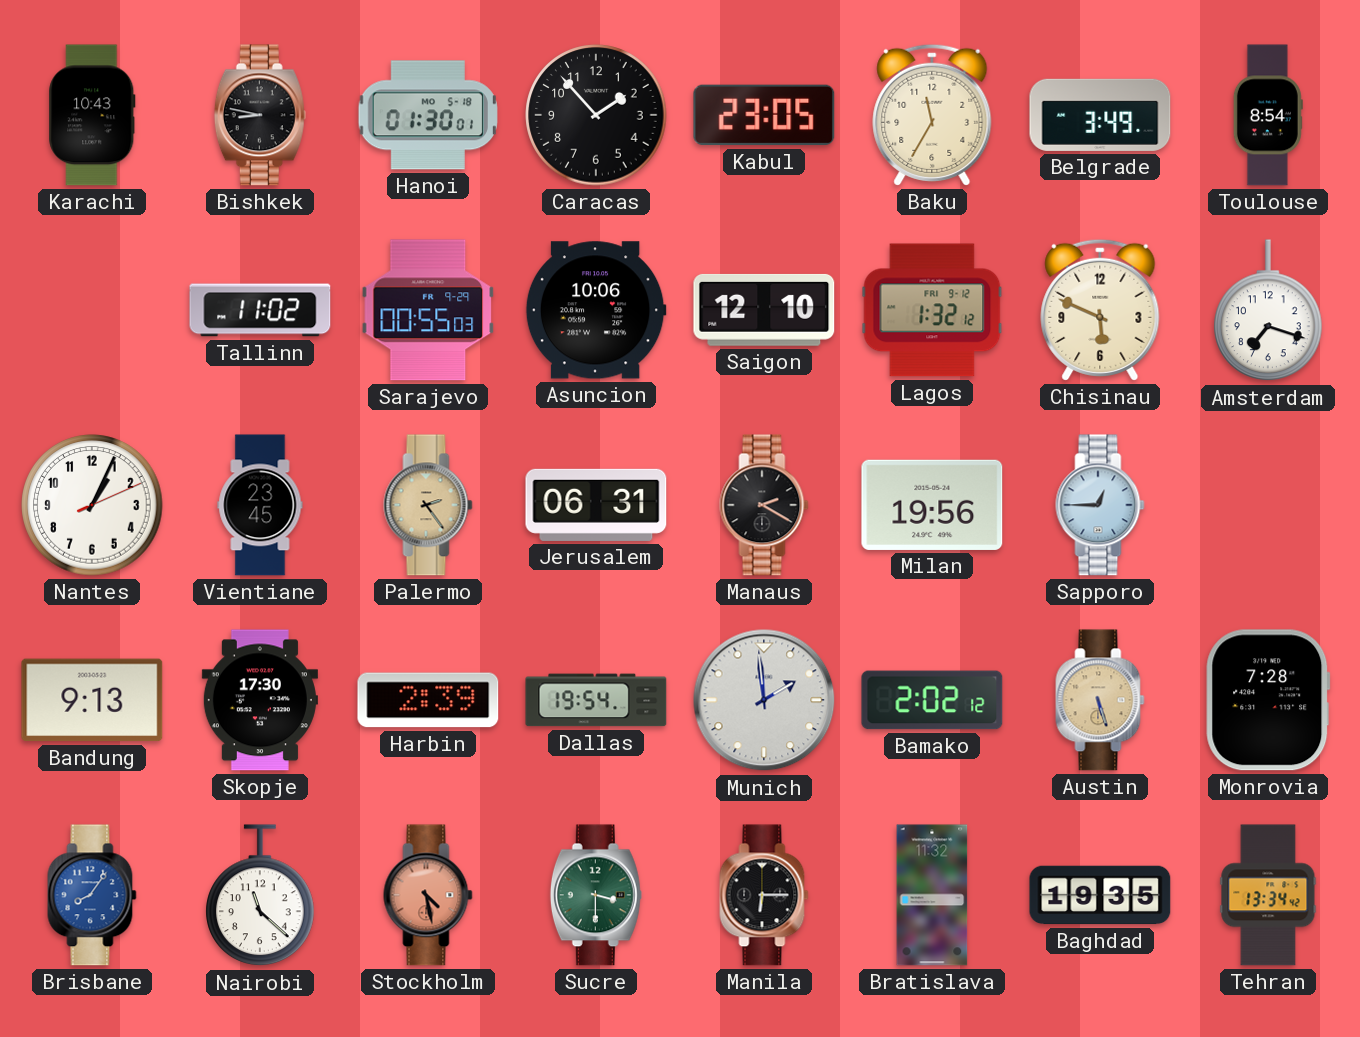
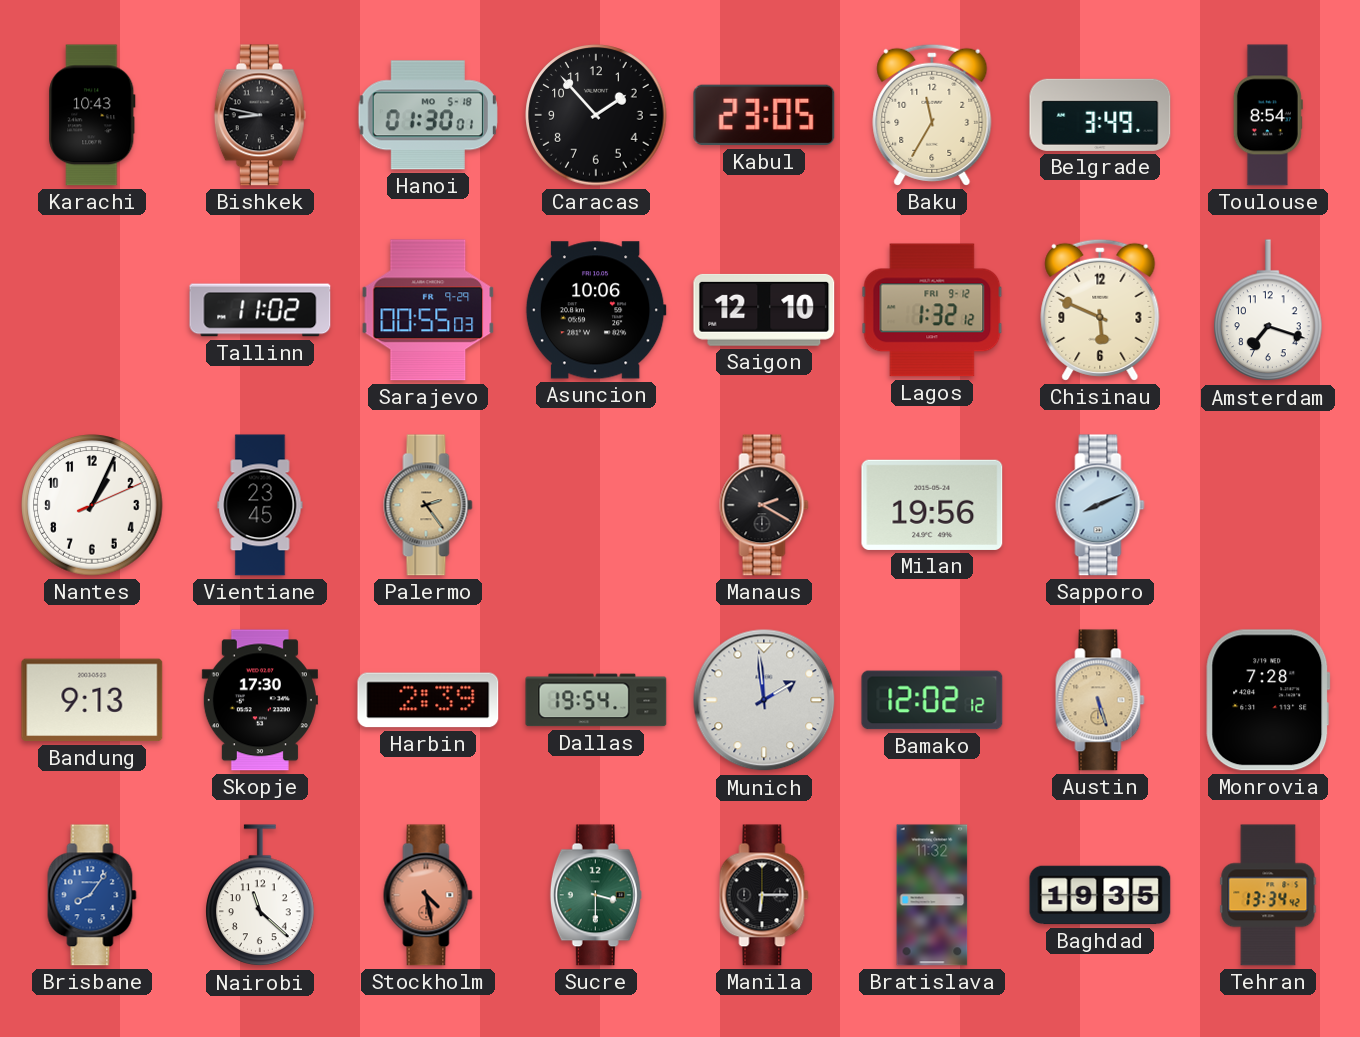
Jerusalem: 06:31 -> none (596, 505)
Sapporo: 12:45 -> 8:11 (1100, 505)
Bamako: 2:02 -> 12:02 (932, 700)
